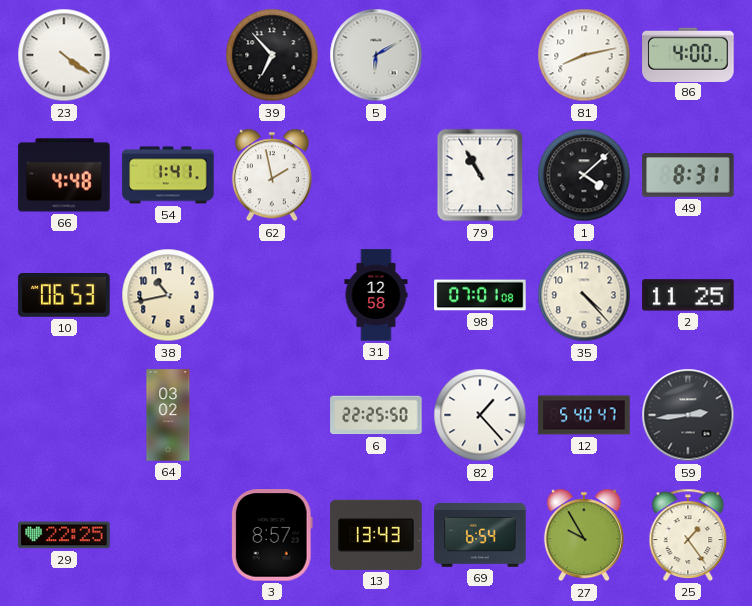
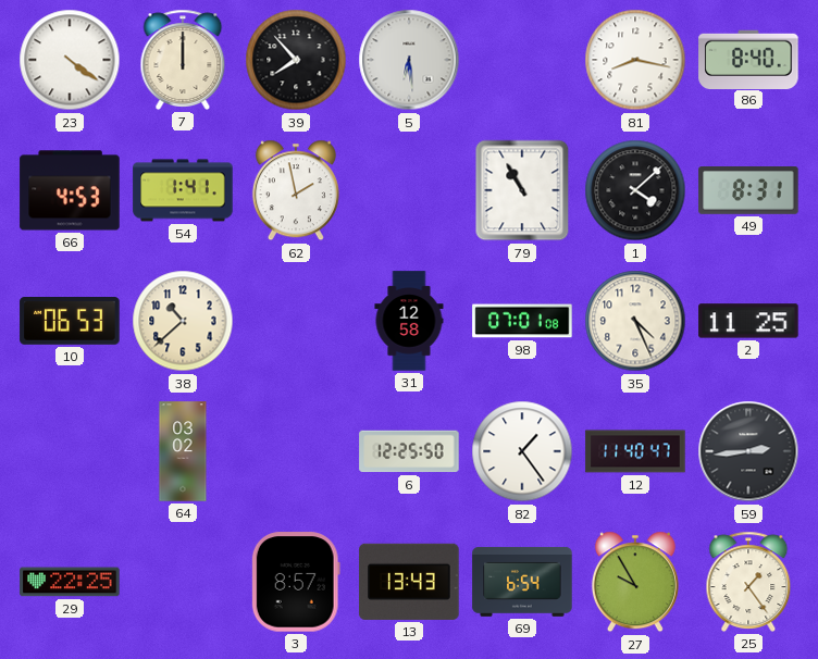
7: none -> 12:00 (183, 60)
39: 6:53 -> 7:53 (296, 60)
5: 6:10 -> 6:29 (409, 60)
81: 8:13 -> 8:17 (635, 60)
86: 4:00 -> 8:40 (748, 59)
66: 4:48 -> 4:53 (70, 190)
38: 10:43 -> 10:38 (183, 321)
35: 4:23 -> 4:26 (635, 321)
6: 22:25 -> 12:25 (409, 451)
82: 1:23 -> 1:24 (522, 451)
12: 5:40 -> 11:40 (635, 451)
